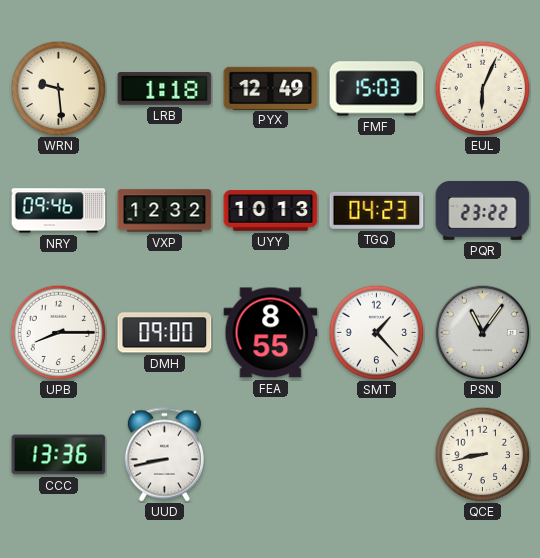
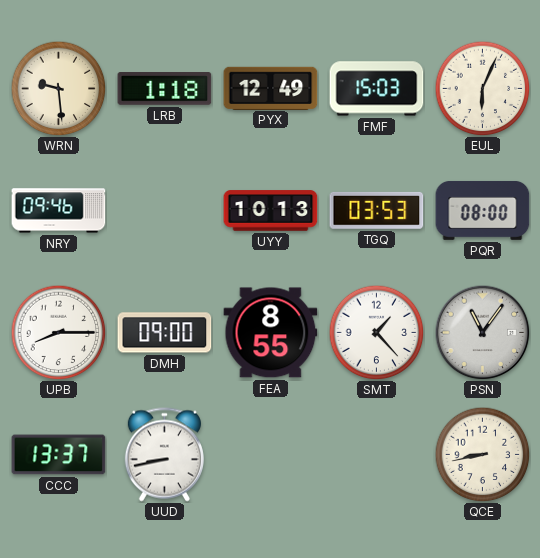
VXP: 12:32 -> none (165, 211)
TGQ: 04:23 -> 03:53 (377, 210)
PQR: 23:22 -> 08:00 (483, 210)
CCC: 13:36 -> 13:37 (59, 455)
